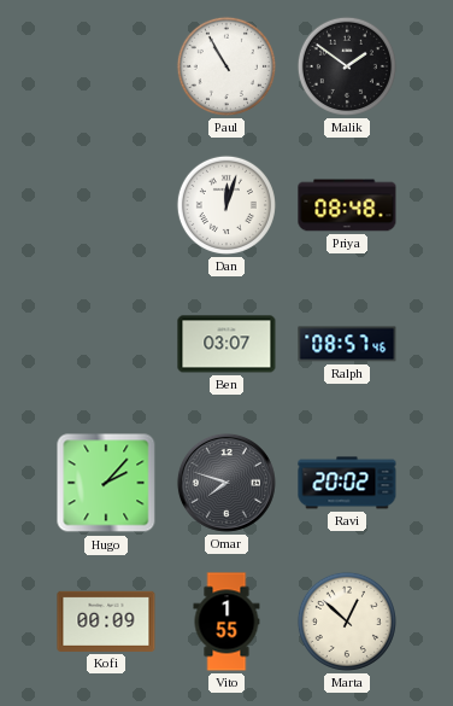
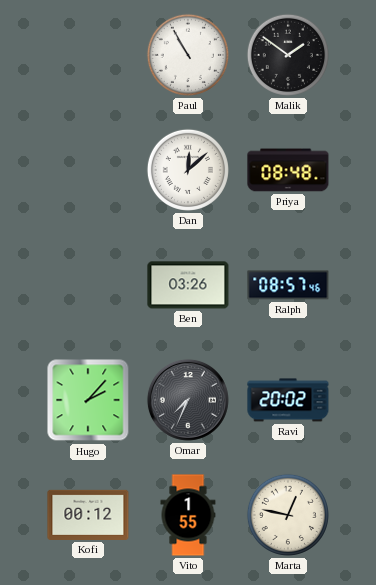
Dan: 12:03 -> 12:08 (188, 170)
Ben: 03:07 -> 03:26 (188, 285)
Omar: 7:48 -> 7:34 (188, 400)
Kofi: 00:09 -> 00:12 (88, 515)
Marta: 12:52 -> 12:47 (288, 515)
